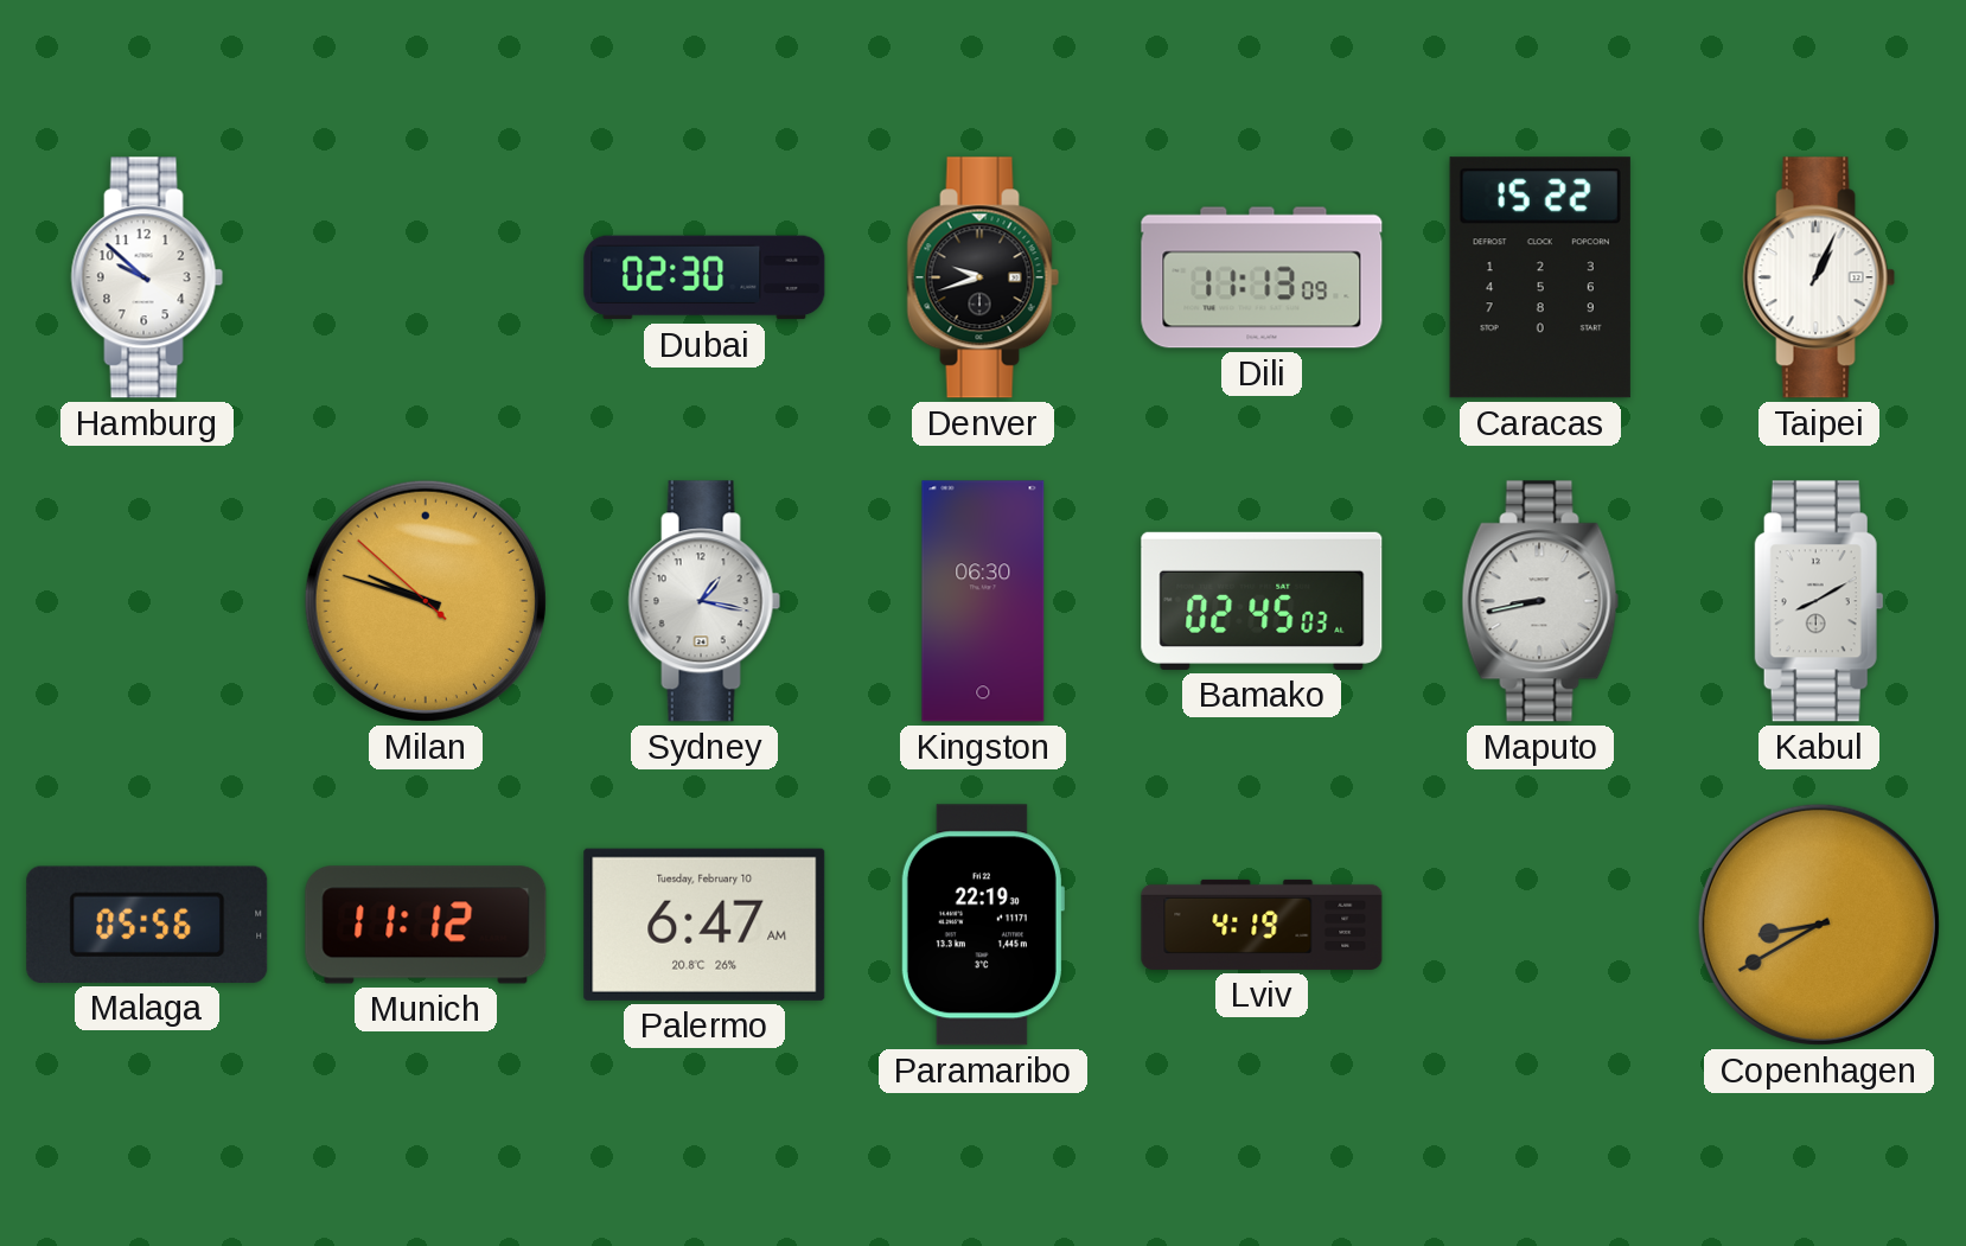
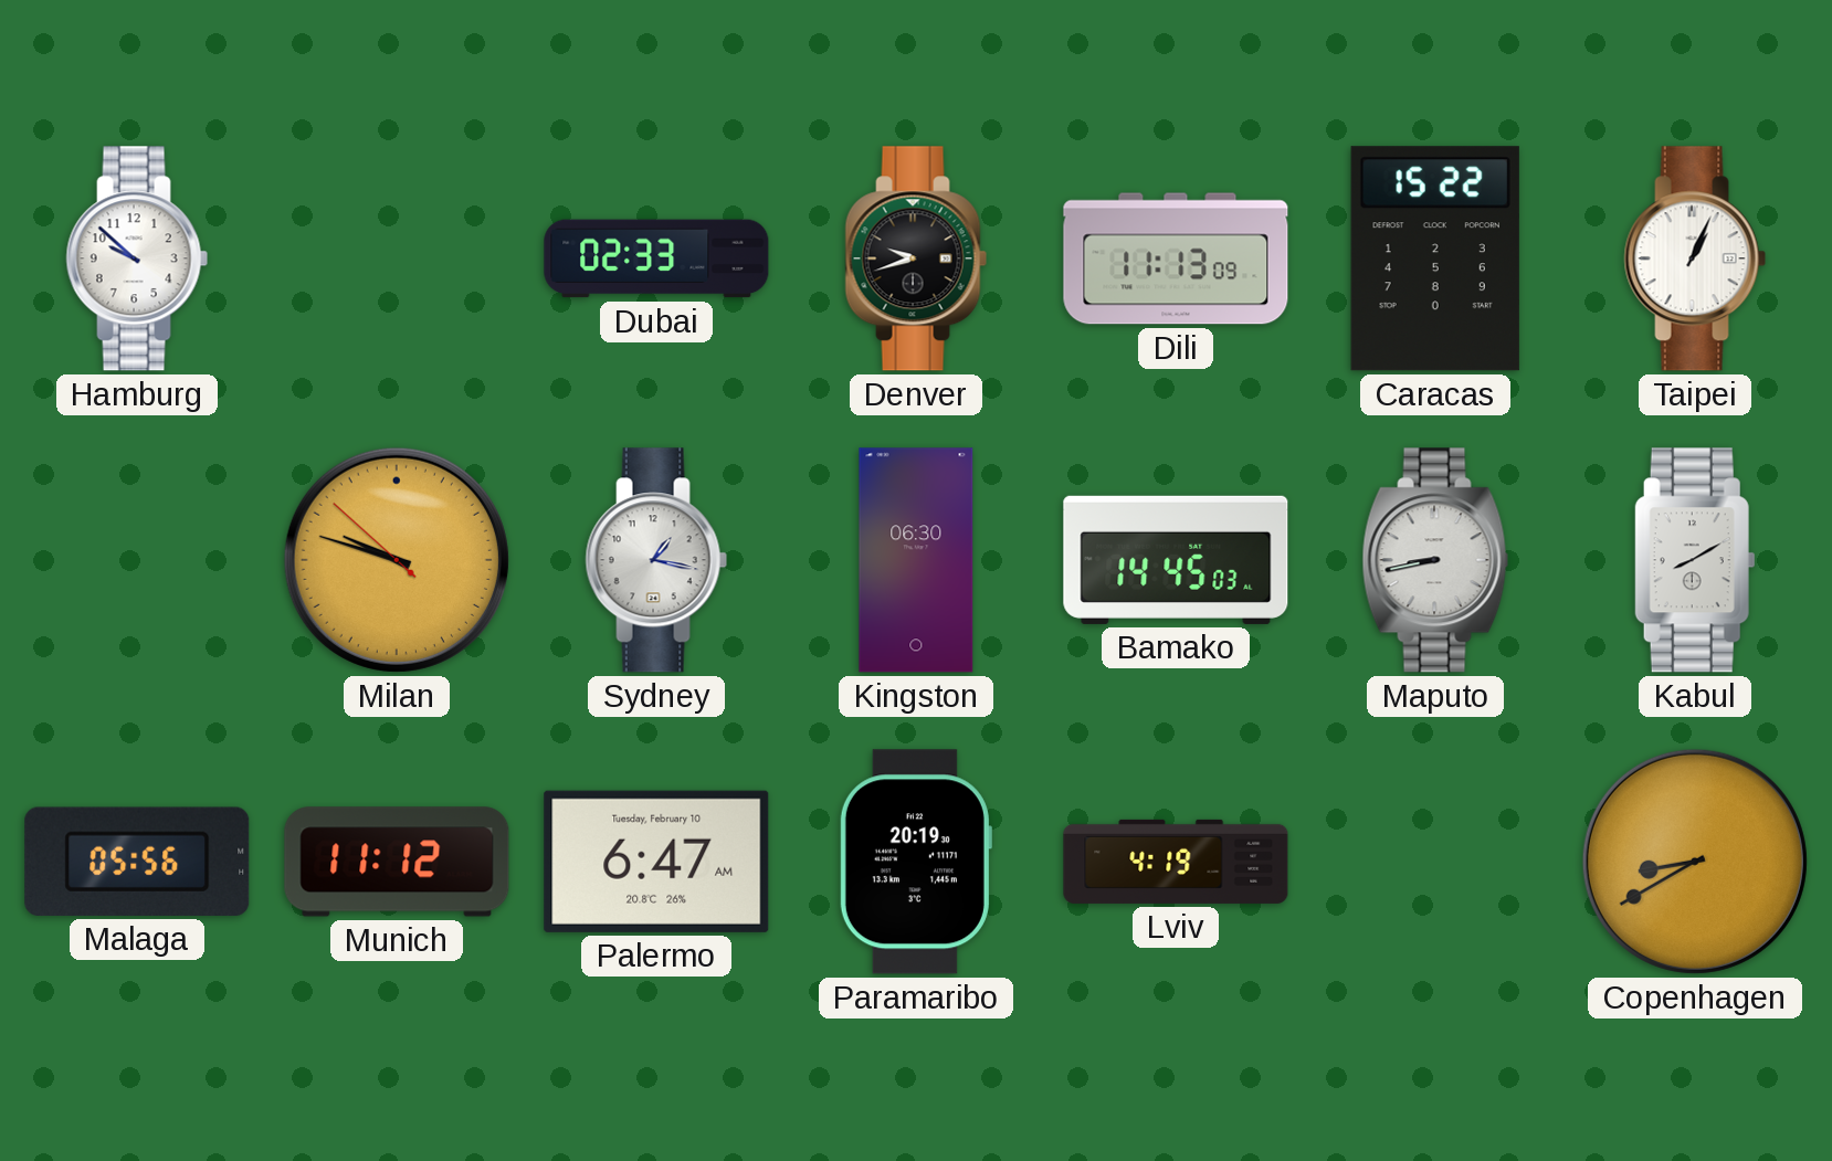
Dubai: 02:30 -> 02:33 (656, 258)
Bamako: 02:45 -> 14:45 (1176, 560)
Paramaribo: 22:19 -> 20:19 (916, 862)
